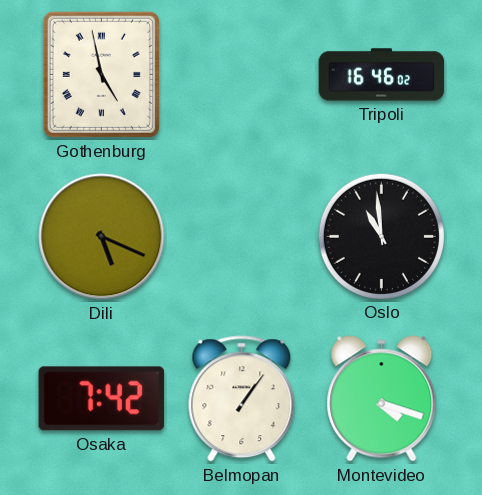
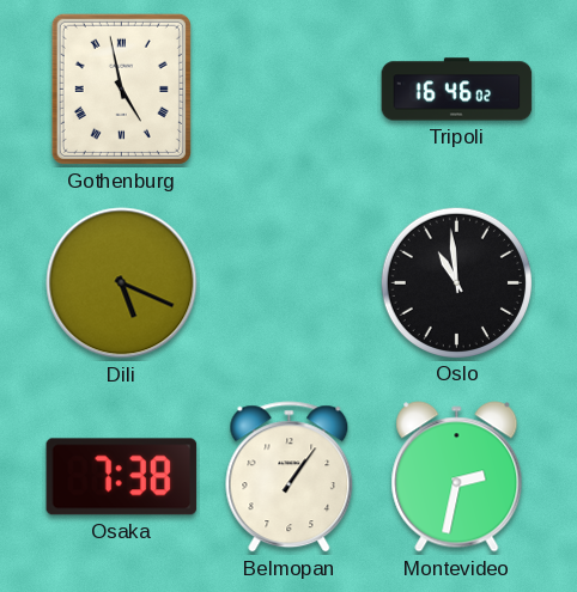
Osaka: 7:42 -> 7:38 (122, 477)
Montevideo: 4:18 -> 2:32 (457, 477)
